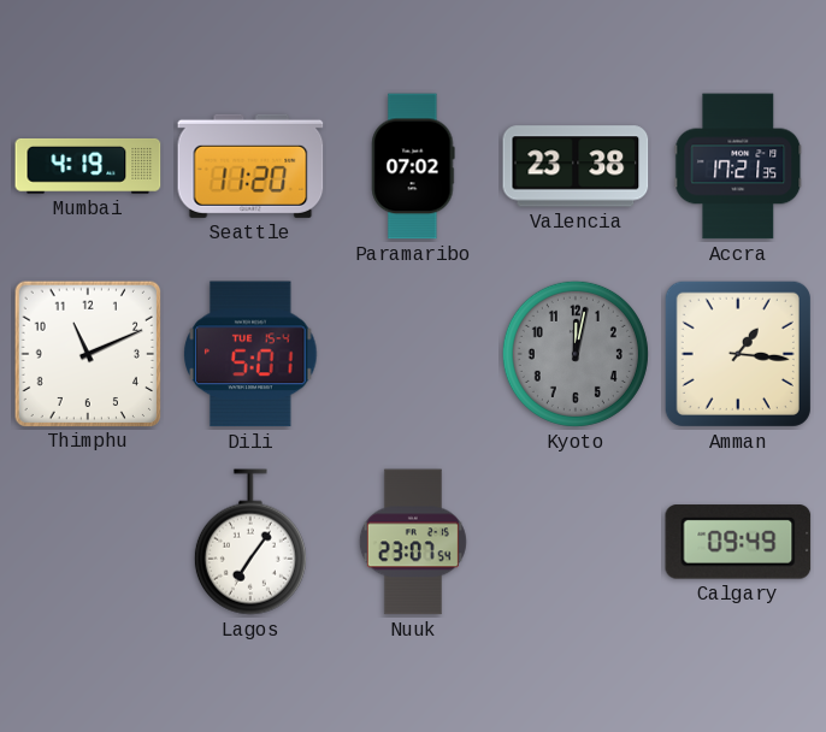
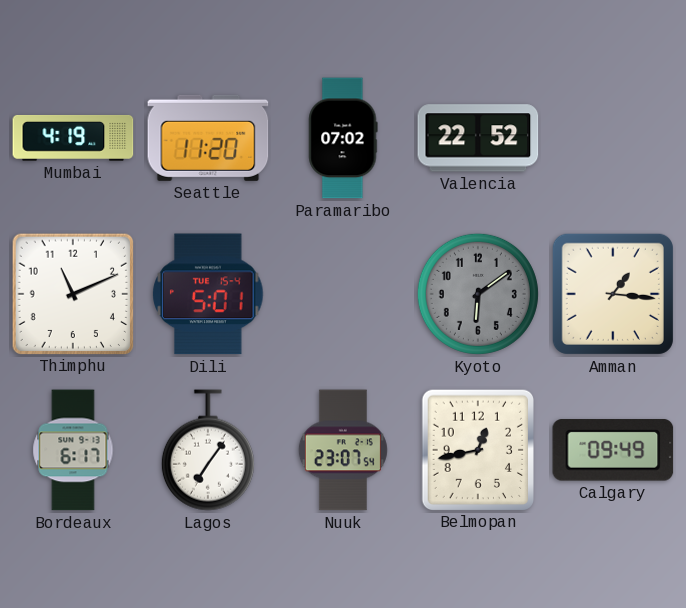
Valencia: 23:38 -> 22:52 (478, 138)
Accra: 17:21 -> none (738, 166)
Kyoto: 12:02 -> 6:09 (478, 294)
Bordeaux: none -> 6:17 (73, 450)
Belmopan: none -> 12:43 (477, 449)
